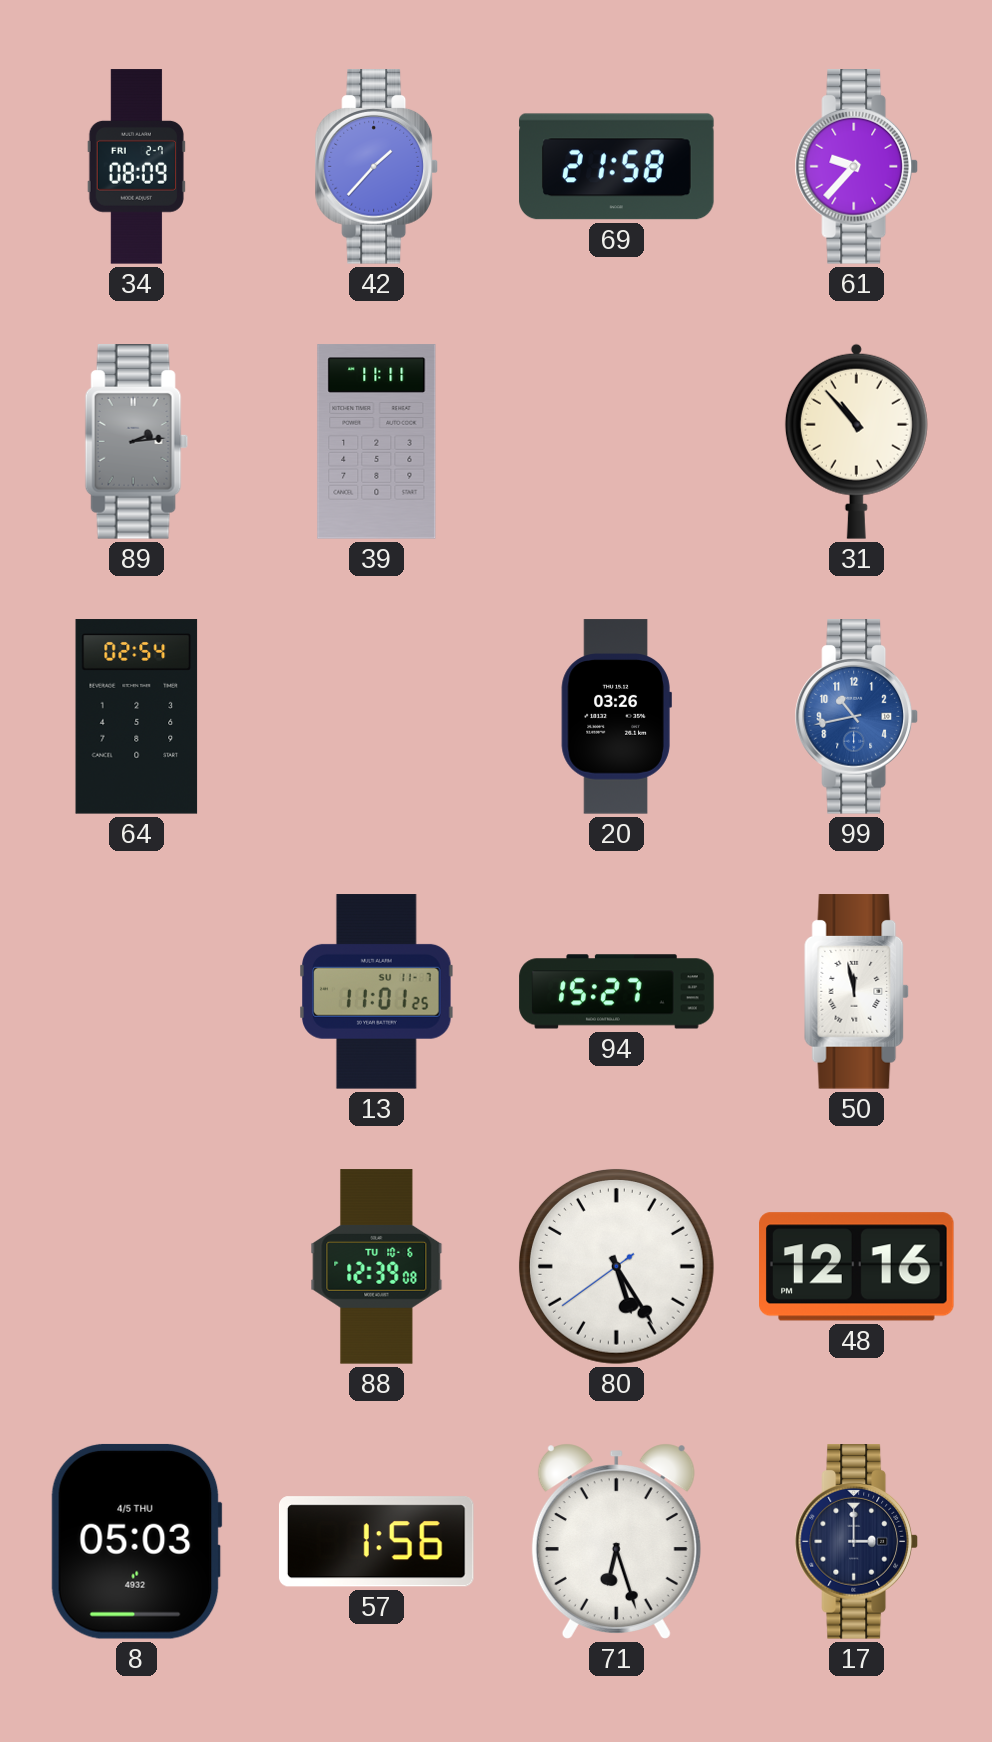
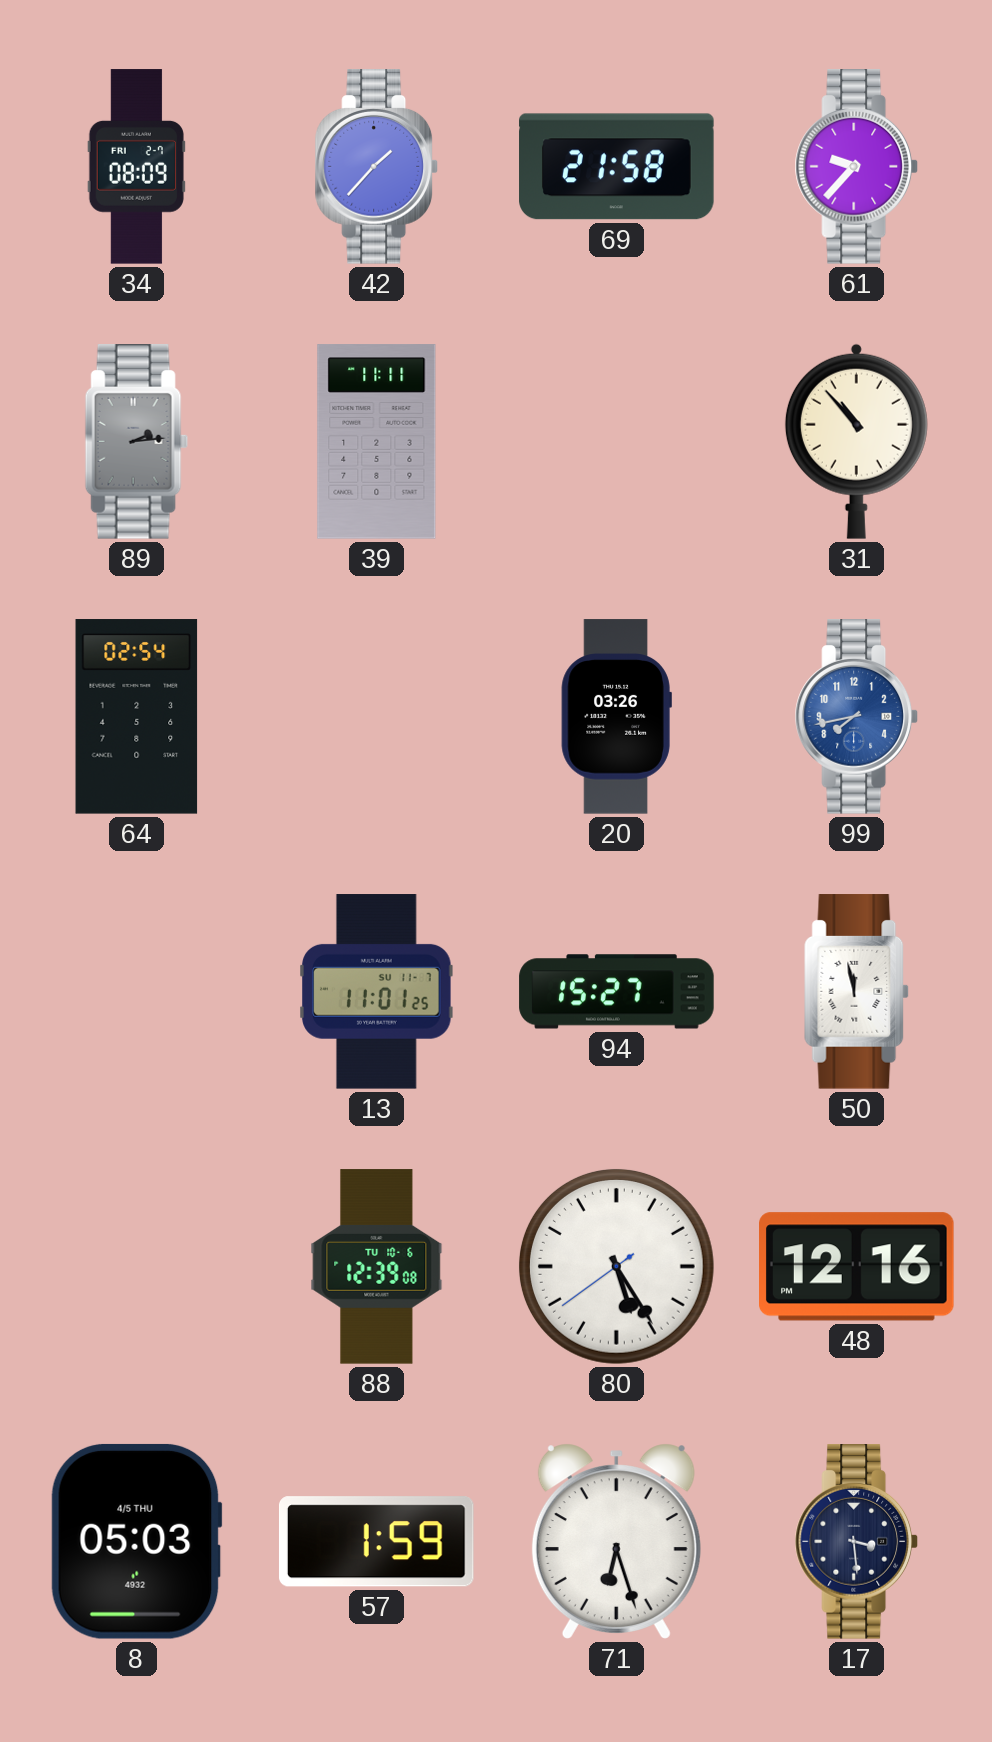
99: 10:43 -> 7:43 (856, 717)
57: 1:56 -> 1:59 (376, 1542)
17: 3:00 -> 3:29 (856, 1542)
